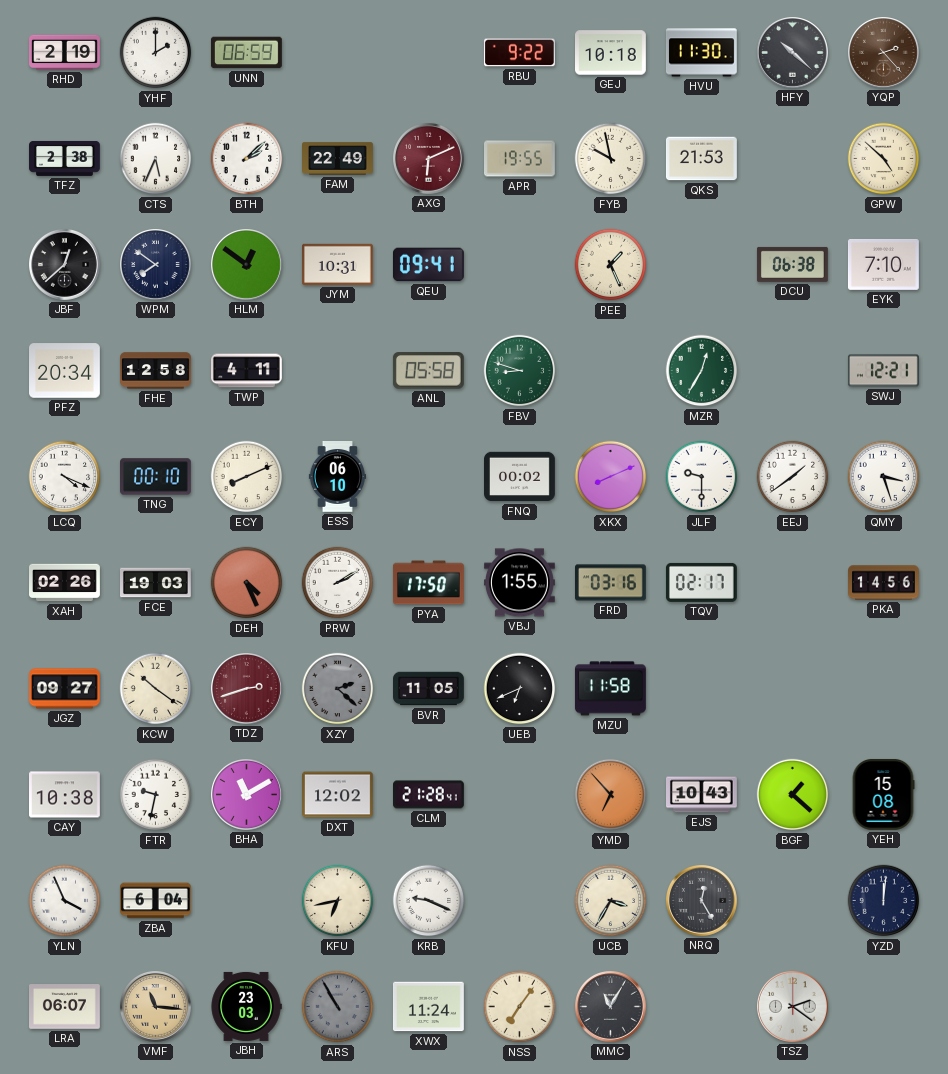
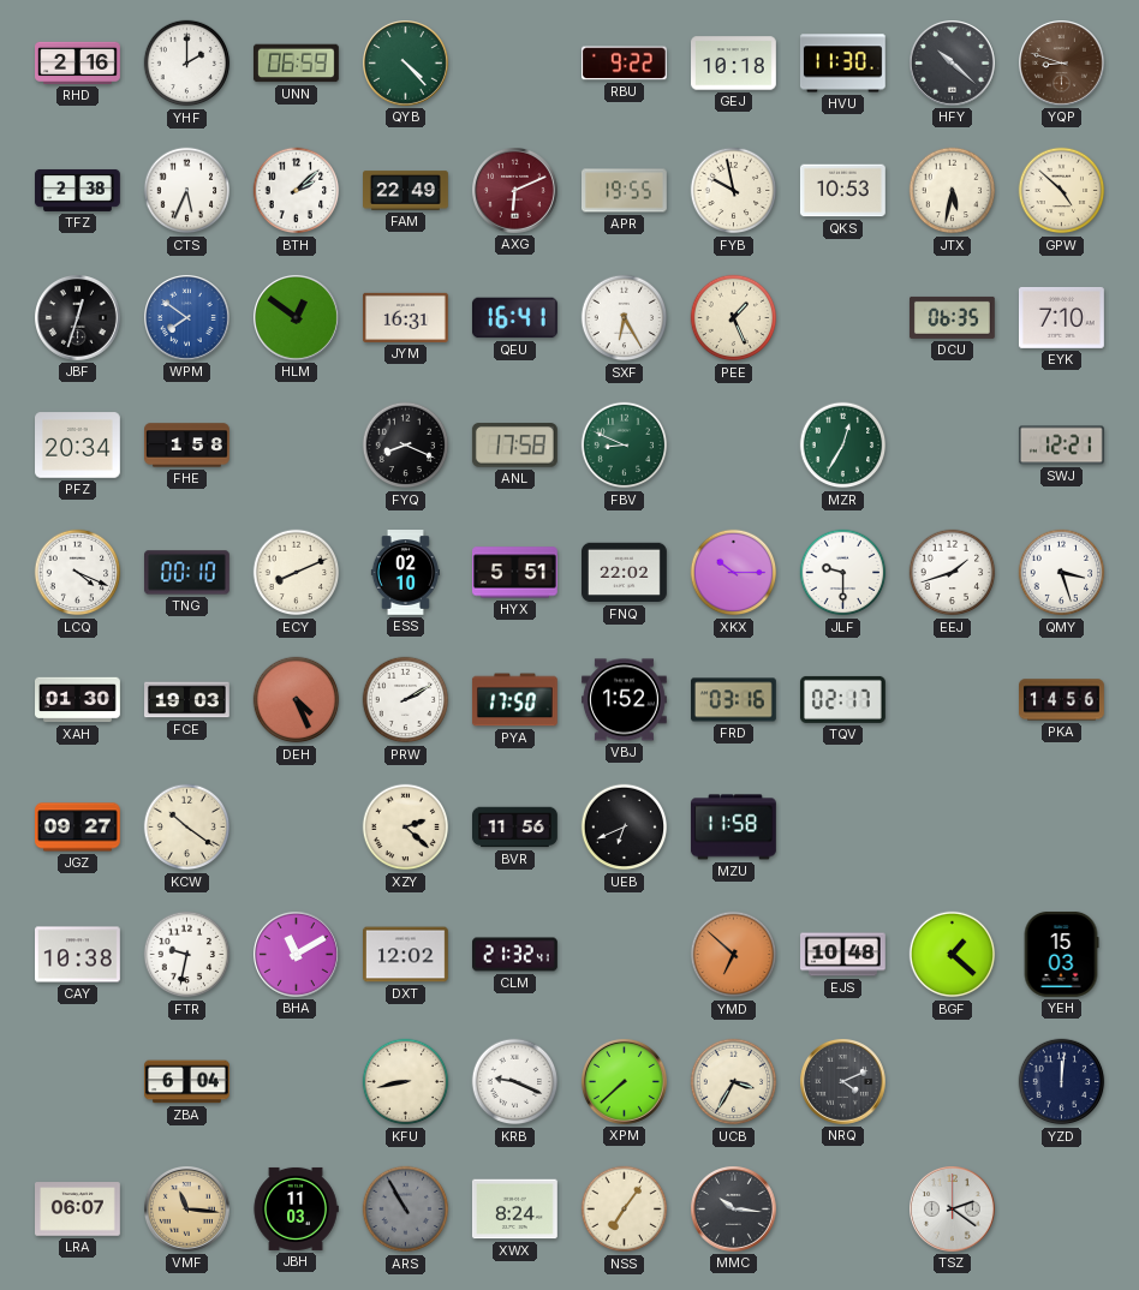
RHD: 2:19 -> 2:16 (78, 62)
QYB: none -> 4:23 (406, 64)
YQP: 2:23 -> 8:48 (1062, 64)
QKS: 21:53 -> 10:53 (843, 191)
JTX: none -> 5:32 (953, 191)
JBF: 12:38 -> 12:33 (78, 318)
WPM dial: navy -> blue (187, 318)
JYM: 10:31 -> 16:31 (406, 317)
QEU: 09:41 -> 16:41 (514, 318)
SXF: none -> 6:25 (625, 318)
DCU: 06:38 -> 06:35 (952, 317)
FHE: 12:58 -> 1:58 (187, 446)
TWP: 4:11 -> none (247, 371)
FYQ: none -> 8:19 (406, 446)
ANL: 05:58 -> 17:58 (514, 446)
FBV: 8:48 -> 8:49 (625, 446)
ESS: 06:10 -> 02:10 (405, 573)
HYX: none -> 5:51 (514, 573)
FNQ: 00:02 -> 22:02 (625, 573)
XKX: 8:11 -> 10:15 (734, 573)
EEJ: 1:39 -> 1:42 (953, 573)
XAH: 02:26 -> 01:30 (78, 700)
VBJ: 1:55 -> 1:52 (625, 700)
TDZ: 2:42 -> none (247, 689)
XZY dial: grey -> cream (406, 828)
BVR: 11:05 -> 11:56 (515, 828)
CLM: 21:28 -> 21:32 (515, 955)
YMD: 6:53 -> 6:52 (734, 955)
EJS: 10:43 -> 10:48 (843, 955)
YEH: 15:08 -> 15:03 (1061, 955)
YLN: 3:56 -> none (65, 901)
KFU: 6:43 -> 8:43 (406, 1082)
XPM: none -> 7:38 (625, 1082)
NRQ: 12:25 -> 4:11 (843, 1082)
JBH: 23:03 -> 11:03 (296, 1208)
XWX: 11:24 -> 8:24 (514, 1210)
MMC: 11:05 -> 10:16 (734, 1210)
